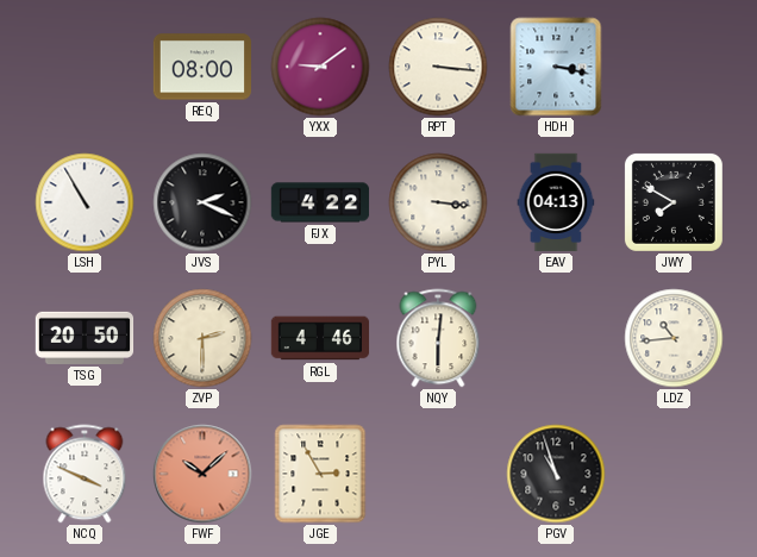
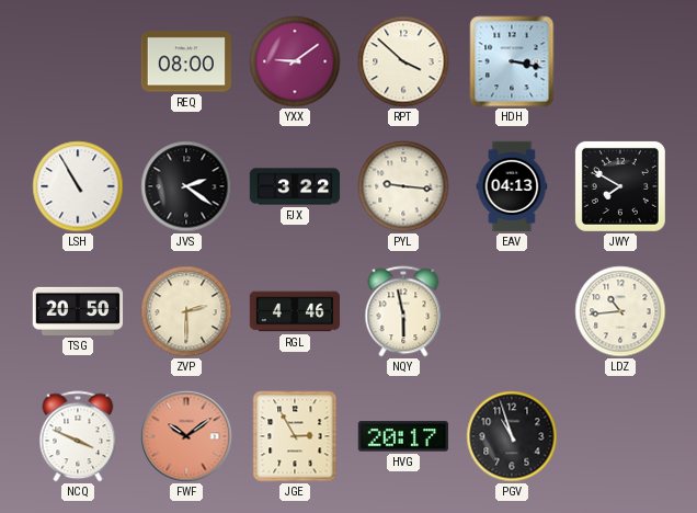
RPT: 3:16 -> 3:52 (403, 61)
JVS: 2:19 -> 2:21 (186, 186)
FJX: 4:22 -> 3:22 (295, 186)
PYL: 3:16 -> 9:16 (403, 186)
NQY: 6:01 -> 5:58 (403, 311)
FWF: 10:08 -> 10:09 (186, 436)
HVG: none -> 20:17 (403, 436)
